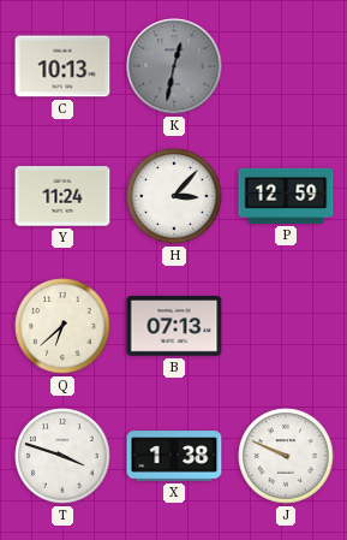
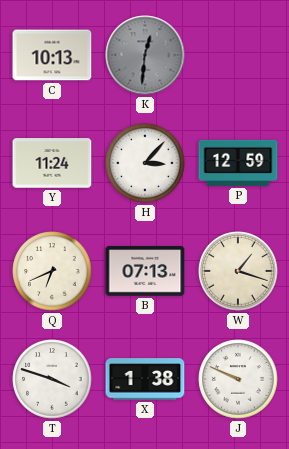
K: 12:32 -> 12:31 (145, 55)
Q: 6:38 -> 6:41 (52, 271)
W: none -> 1:18 (238, 271)
